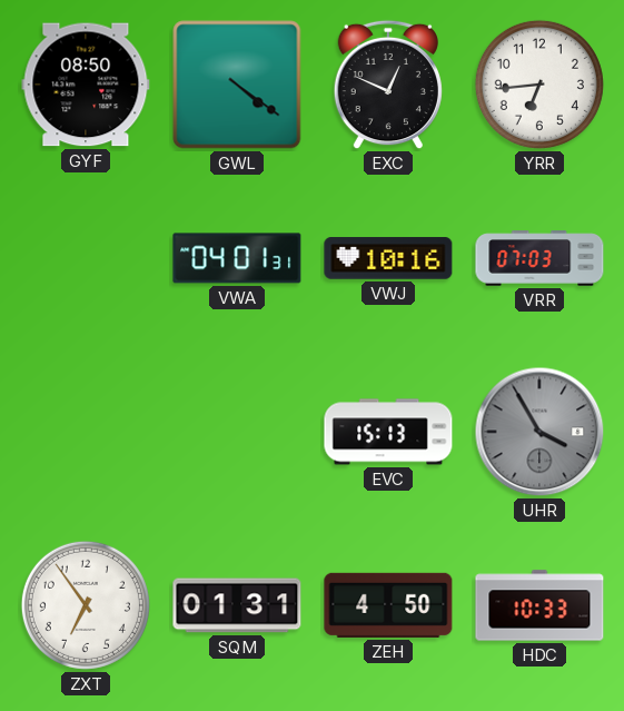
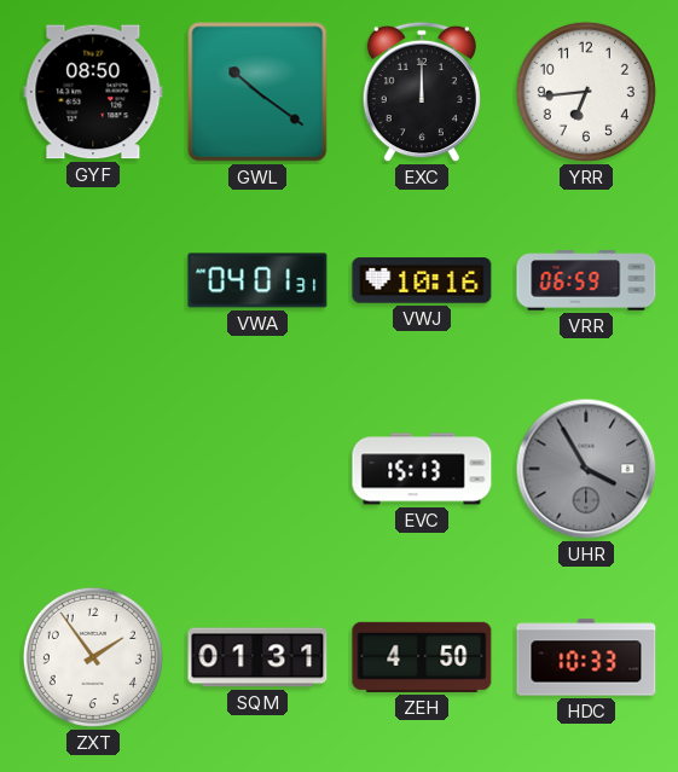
GWL: 4:21 -> 10:21 (257, 92)
EXC: 12:49 -> 12:00 (422, 92)
VRR: 07:03 -> 06:59 (586, 280)
ZXT: 6:54 -> 1:54 (93, 657)
